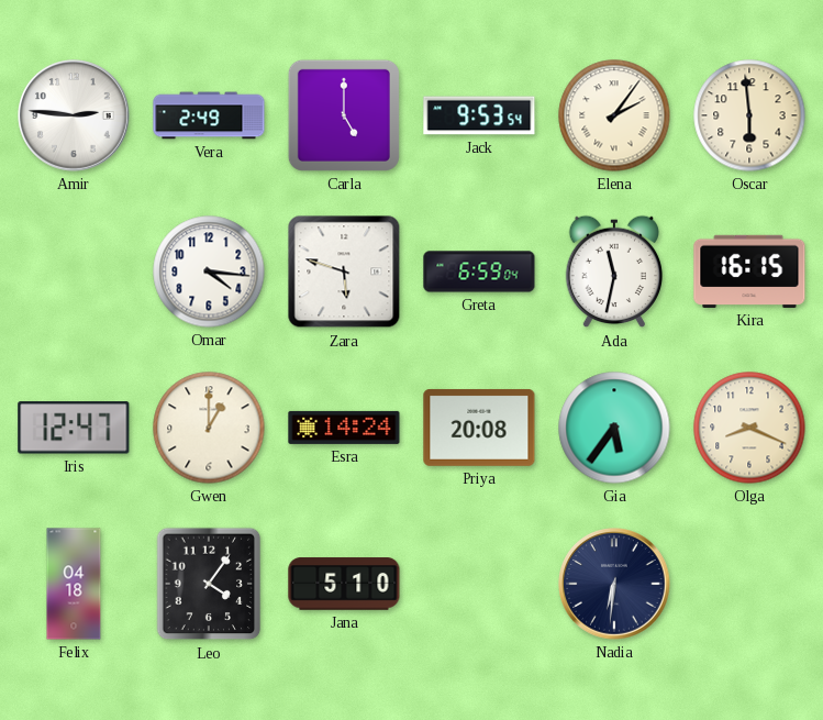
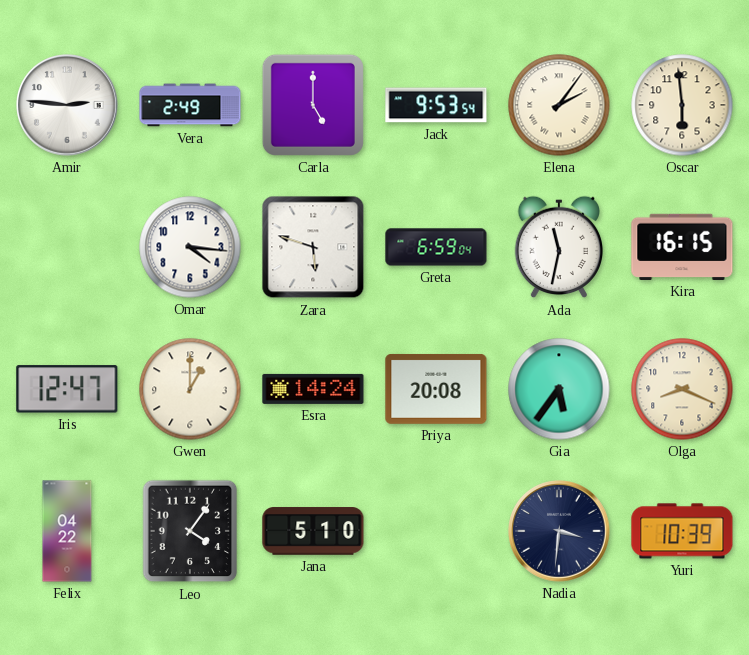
Felix: 04:18 -> 04:22 (67, 531)
Nadia: 6:31 -> 3:31 (559, 531)
Yuri: none -> 10:39 (682, 531)
